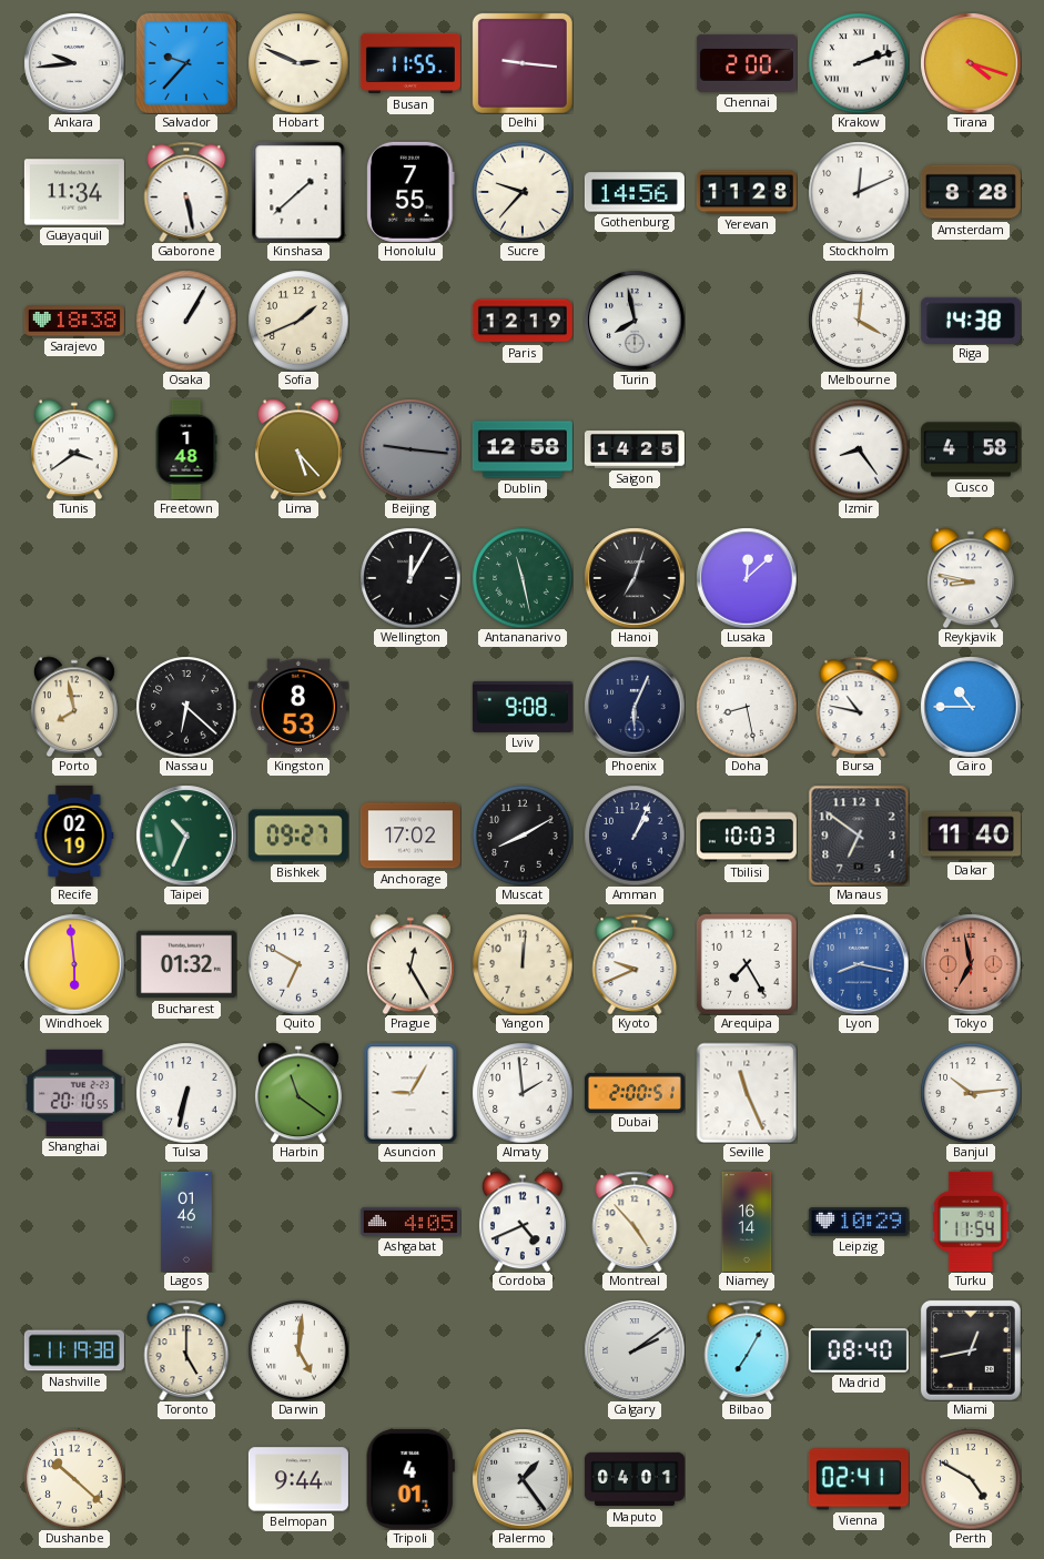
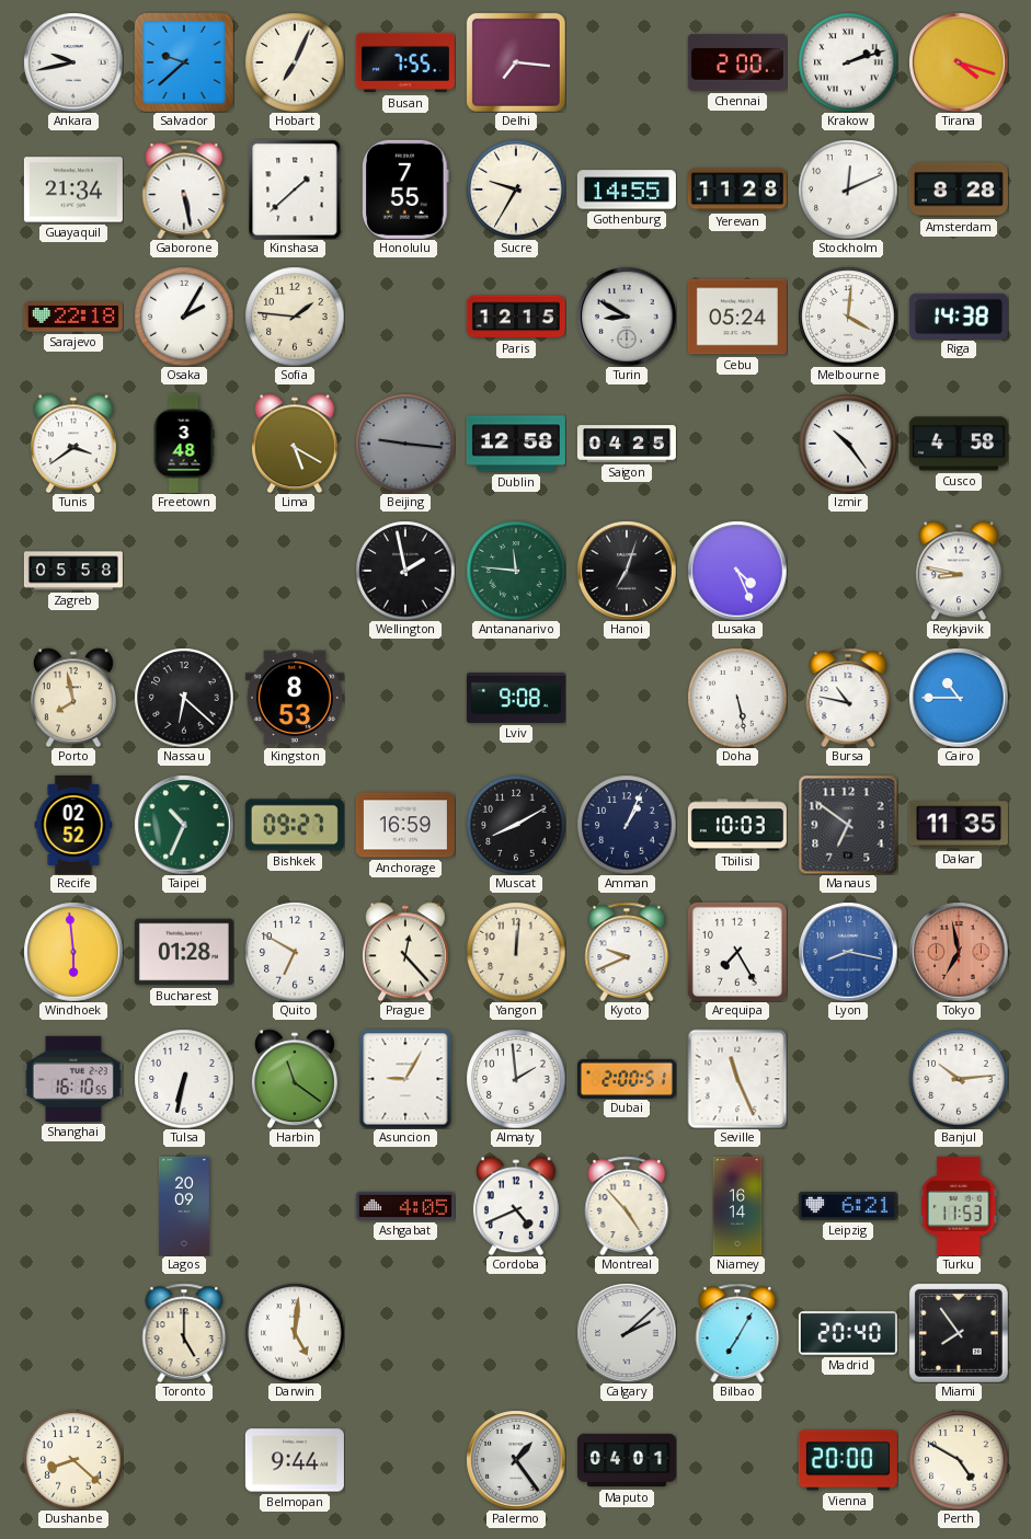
Ankara: 9:44 -> 9:43 (73, 62)
Salvador: 9:37 -> 9:38 (184, 62)
Hobart: 2:49 -> 7:04 (295, 62)
Busan: 11:55 -> 7:55 (405, 62)
Delhi: 9:16 -> 7:16 (516, 62)
Guayaquil: 11:34 -> 21:34 (73, 189)
Sucre: 9:37 -> 9:35 (516, 189)
Gothenburg: 14:56 -> 14:55 (627, 189)
Sarajevo: 18:38 -> 22:18 (73, 317)
Osaka: 1:05 -> 2:05 (184, 317)
Sofia: 1:41 -> 1:46 (295, 317)
Paris: 12:19 -> 12:15 (516, 317)
Turin: 7:58 -> 8:50 (627, 317)
Cebu: none -> 05:24 (737, 317)
Freetown: 1:48 -> 3:48 (184, 444)
Lima: 5:23 -> 5:20 (295, 444)
Saigon: 14:25 -> 04:25 (627, 444)
Izmir: 8:24 -> 10:24 (848, 444)
Zagreb: none -> 05:58 (73, 571)
Wellington: 12:05 -> 1:58 (405, 571)
Antananarivo: 11:28 -> 11:46 (516, 571)
Lusaka: 12:08 -> 4:26 (737, 571)
Phoenix: 6:04 -> none (635, 707)
Doha: 8:28 -> 5:28 (737, 698)
Recife: 02:19 -> 02:52 (73, 825)
Anchorage: 17:02 -> 16:59 (405, 825)
Dakar: 11:40 -> 11:35 (959, 825)
Bucharest: 01:32 -> 01:28 (184, 952)
Prague: 12:25 -> 12:23 (405, 952)
Shanghai: 20:10 -> 16:10 (73, 1079)
Lagos: 01:46 -> 20:09 (184, 1206)
Leipzig: 10:29 -> 6:21 (848, 1206)
Turku: 11:54 -> 11:53 (959, 1206)
Nashville: 11:19 -> none (74, 1350)
Calgary: 2:09 -> 2:08 (627, 1333)
Madrid: 08:40 -> 20:40 (848, 1333)
Miami: 12:43 -> 7:54 (959, 1333)
Dushanbe: 10:22 -> 8:22 (73, 1460)
Tripoli: 4:01 -> none (410, 1479)
Vienna: 02:41 -> 20:00 (848, 1460)
